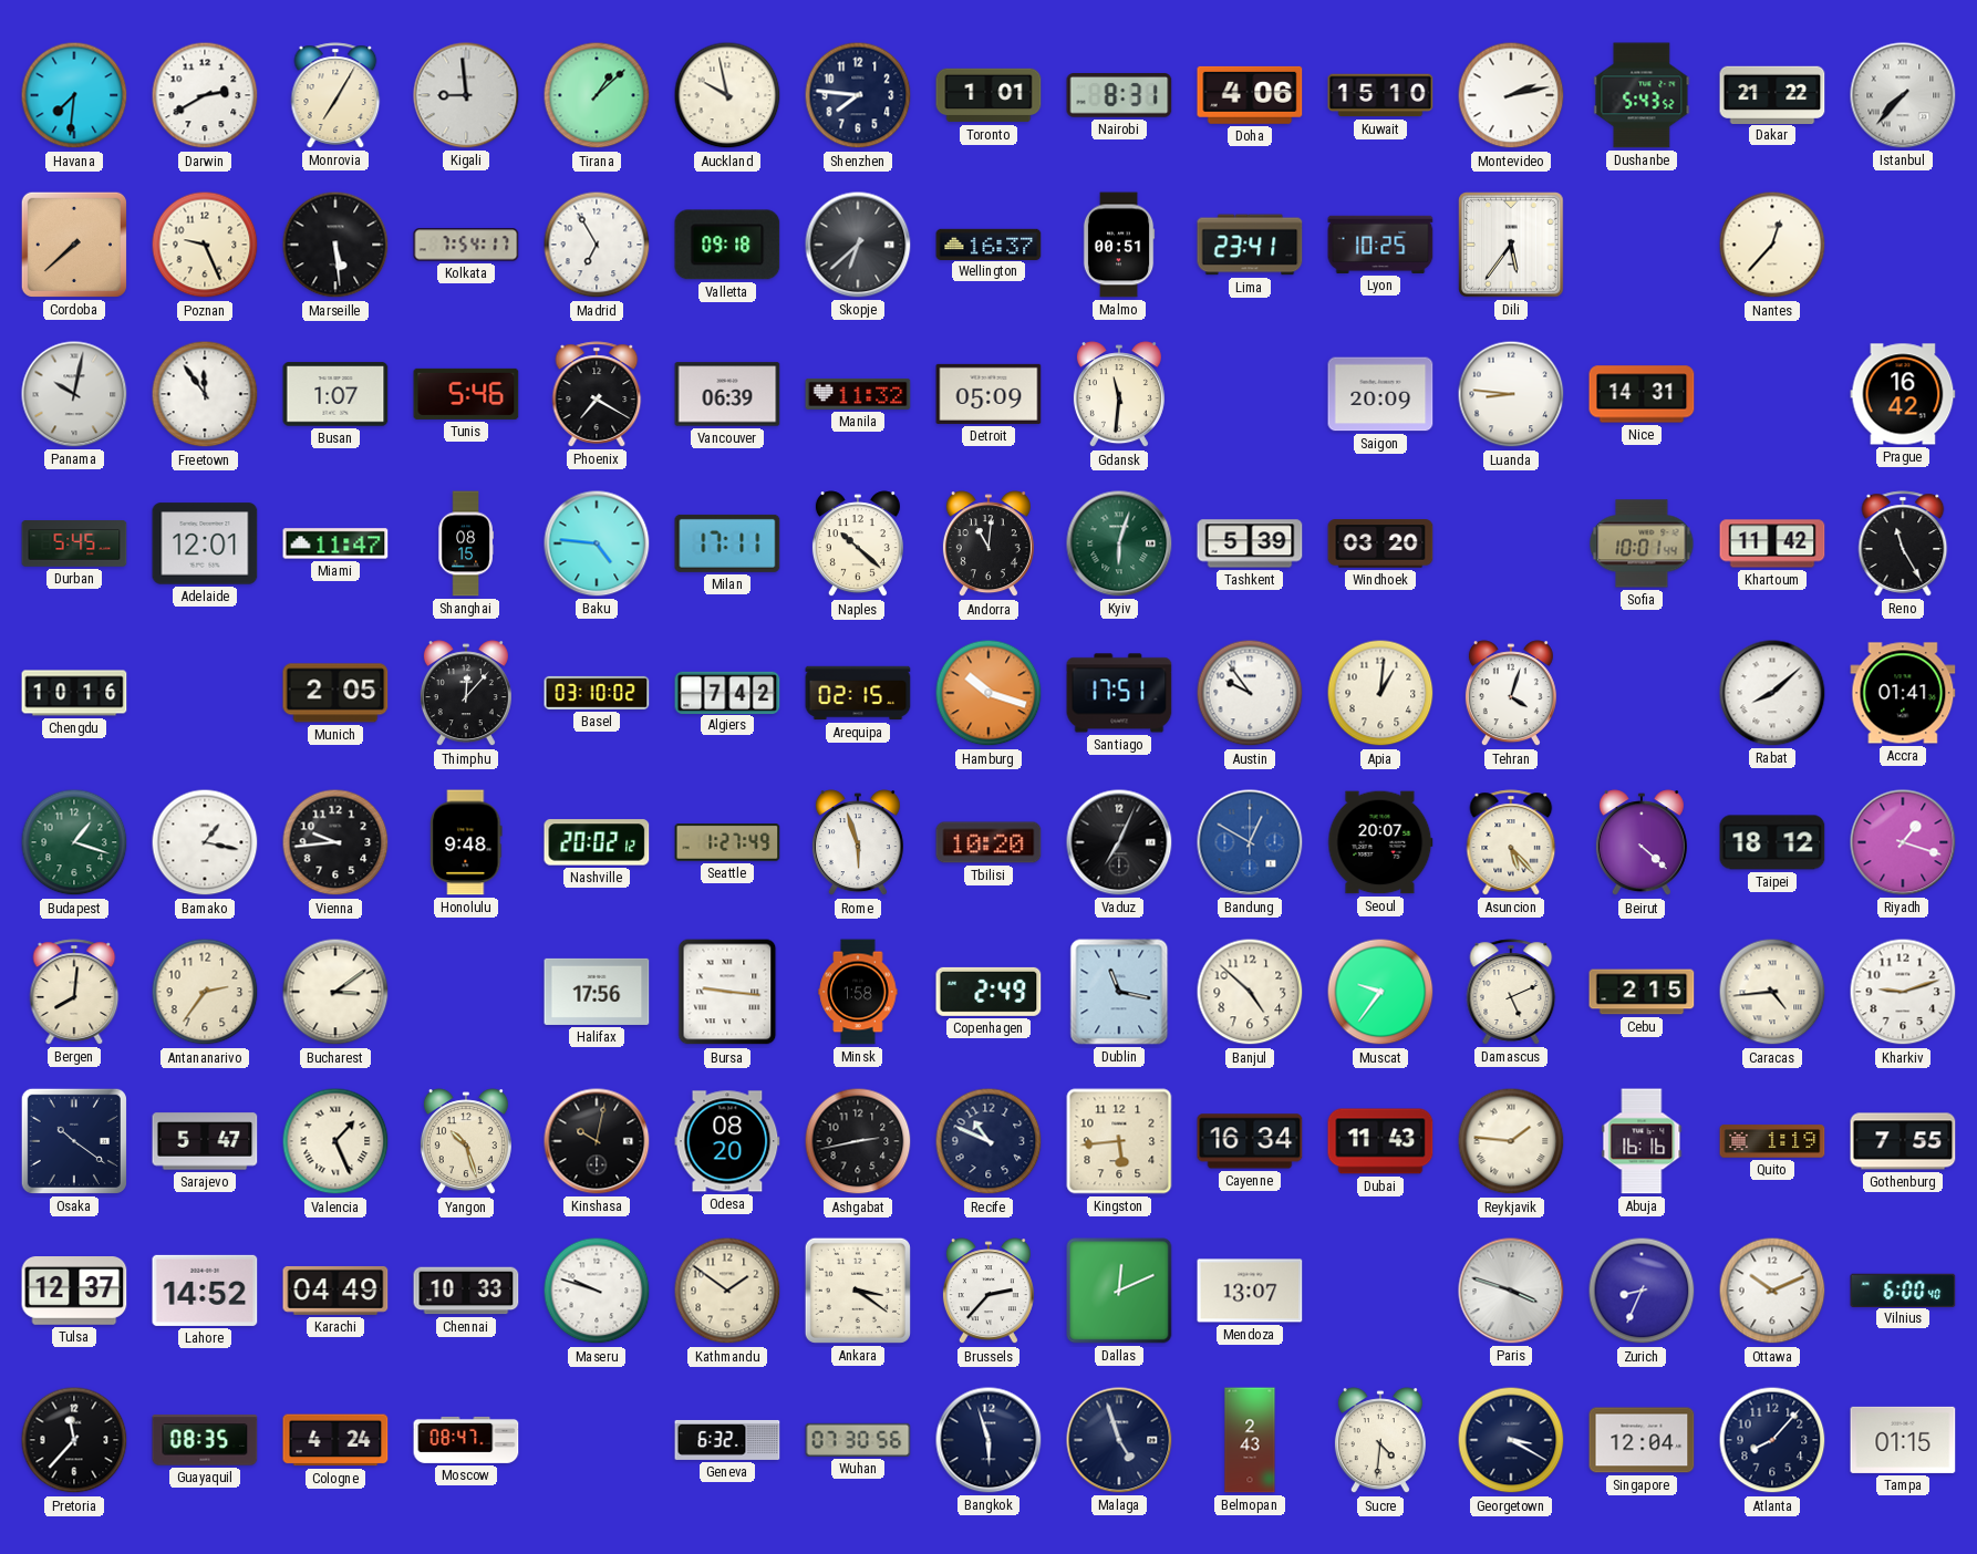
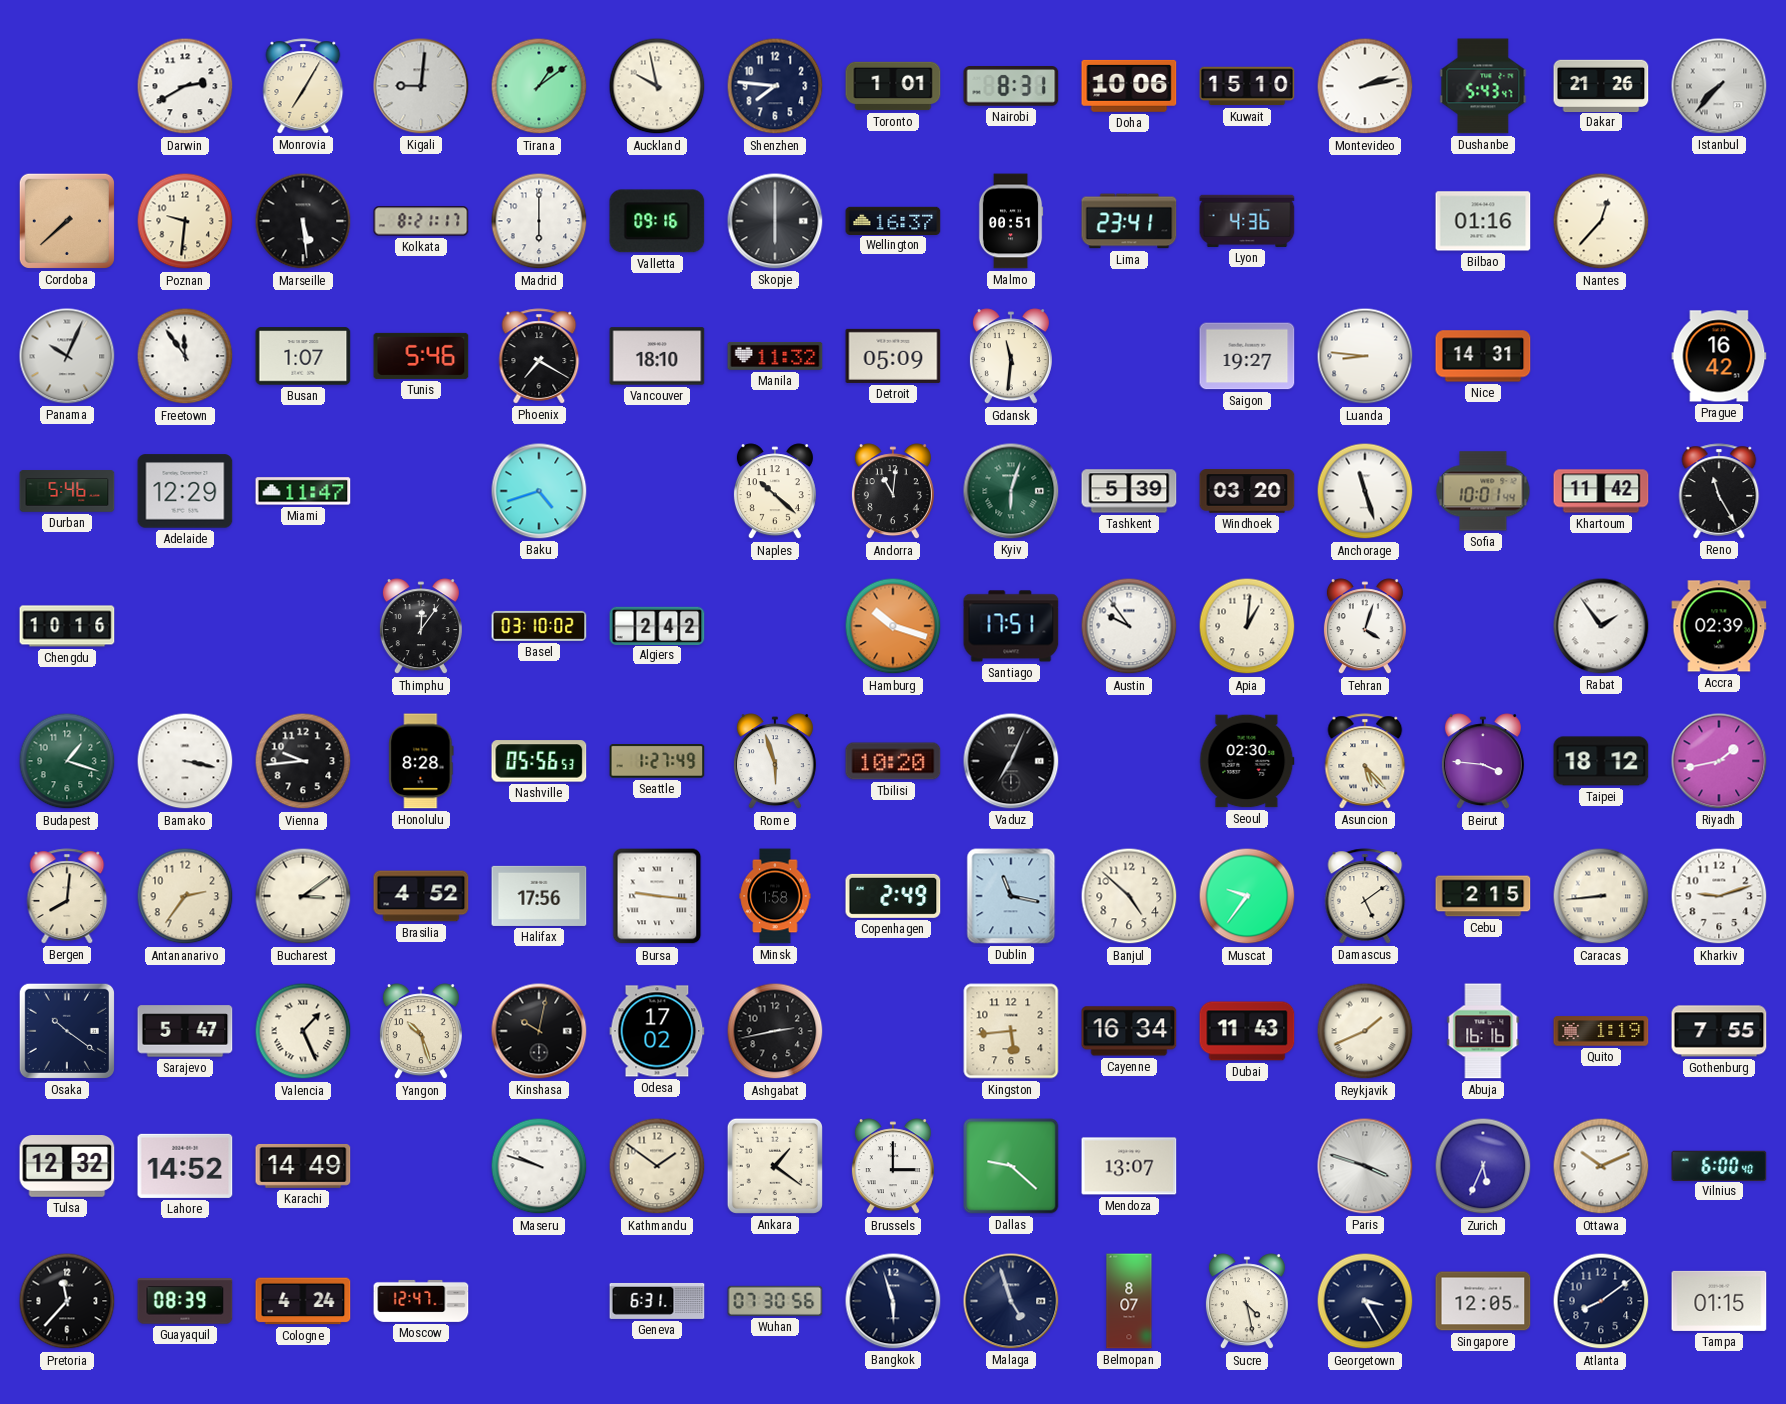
Havana: 7:31 -> none (74, 95)
Kigali: 8:59 -> 9:01 (421, 86)
Tirana: 1:08 -> 1:09 (539, 86)
Doha: 4:06 -> 10:06 (1129, 86)
Dushanbe: 5:43:52 -> 5:43:47 (1483, 86)
Dakar: 21:22 -> 21:26 (1601, 85)
Poznan: 9:26 -> 9:31 (185, 221)
Kolkata: 7:54 -> 8:21 (421, 221)
Madrid: 6:55 -> 6:00 (539, 221)
Valletta: 09:18 -> 09:16 (657, 221)
Skopje: 6:38 -> 6:00 (775, 221)
Lyon: 10:25 -> 4:36 (1247, 221)
Dili: 5:36 -> none (1511, 245)
Bilbao: none -> 01:16 (1483, 221)
Panama: 10:02 -> 10:04 (67, 356)
Vancouver: 06:39 -> 18:10 (657, 356)
Saigon: 20:09 -> 19:27 (1247, 356)
Durban: 5:45 -> 5:46 (67, 491)
Adelaide: 12:01 -> 12:29 (185, 491)
Shanghai: 08:15 -> none (466, 543)
Baku: 4:46 -> 4:42 (539, 491)
Milan: 17:11 -> none (727, 543)
Anchorage: none -> 11:27 (1365, 491)
Munich: 2:05 -> none (335, 693)
Thimphu: 12:07 -> 12:06 (421, 627)
Algiers: 7:42 -> 2:42 (657, 625)
Arequipa: 02:15 -> none (858, 693)
Rabat: 8:08 -> 1:54 (1601, 626)
Accra: 01:41 -> 02:39 (1719, 626)
Bamako: 1:17 -> 3:17 (185, 761)
Honolulu: 9:48 -> 8:28 (421, 761)
Nashville: 20:02 -> 05:56 (539, 761)
Bandung: 12:50 -> none (1250, 842)
Seoul: 20:07 -> 02:30 (1247, 761)
Beirut: 4:22 -> 3:46 (1483, 762)
Riyadh: 1:18 -> 1:43 (1719, 761)
Brasilia: none -> 4:52 (421, 896)
Damascus: 5:11 -> 5:09 (1365, 896)
Caracas: 4:44 -> 8:44 (1601, 896)
Odesa: 08:20 -> 17:02 (657, 1031)
Recife: 10:49 -> none (988, 1141)
Reykjavik: 1:46 -> 1:41 (1365, 1031)
Tulsa: 12:37 -> 12:32 (67, 1167)
Karachi: 04:49 -> 14:49 (303, 1166)
Chennai: 10:33 -> none (466, 1291)
Ankara: 3:21 -> 1:21 (775, 1166)
Brussels: 2:37 -> 3:00 (893, 1167)
Dallas: 12:11 -> 9:22 (1011, 1166)
Zurich: 8:34 -> 5:34 (1483, 1166)
Guayaquil: 08:35 -> 08:39 (185, 1301)
Moscow: 08:47 -> 12:47 (421, 1301)
Geneva: 6:32 -> 6:31 (657, 1301)
Belmopan: 2:43 -> 8:07 (1129, 1301)
Sucre: 4:31 -> 4:28 (1247, 1302)
Georgetown: 3:20 -> 3:25 (1365, 1301)
Singapore: 12:04 -> 12:05 (1483, 1301)
Atlanta: 8:07 -> 8:09 (1601, 1301)
